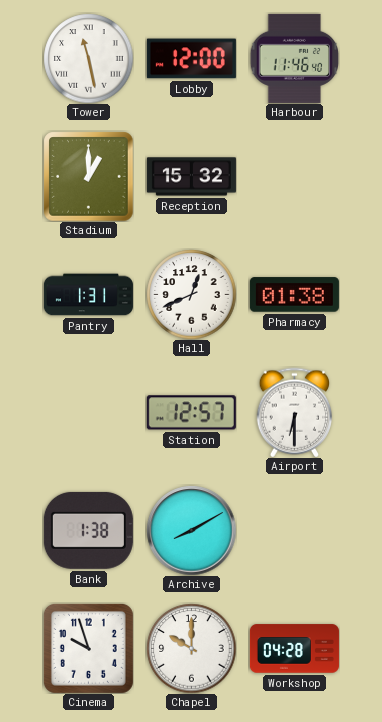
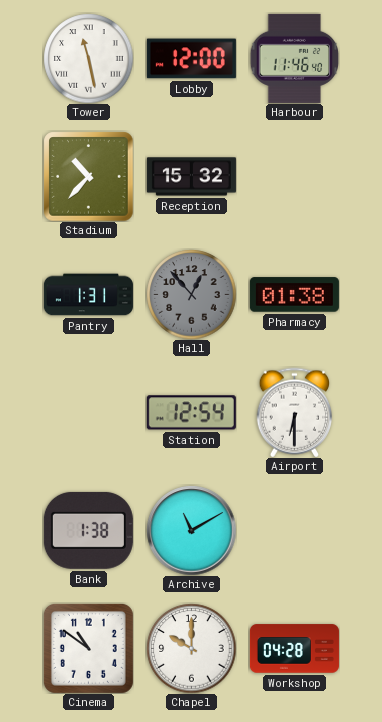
Stadium: 1:00 -> 10:37 (88, 176)
Hall: 12:41 -> 12:53 (191, 294)
Hall dial: white -> grey (191, 294)
Station: 12:57 -> 12:54 (191, 413)
Archive: 8:10 -> 11:10 (191, 530)
Cinema: 9:57 -> 10:51 (88, 648)
